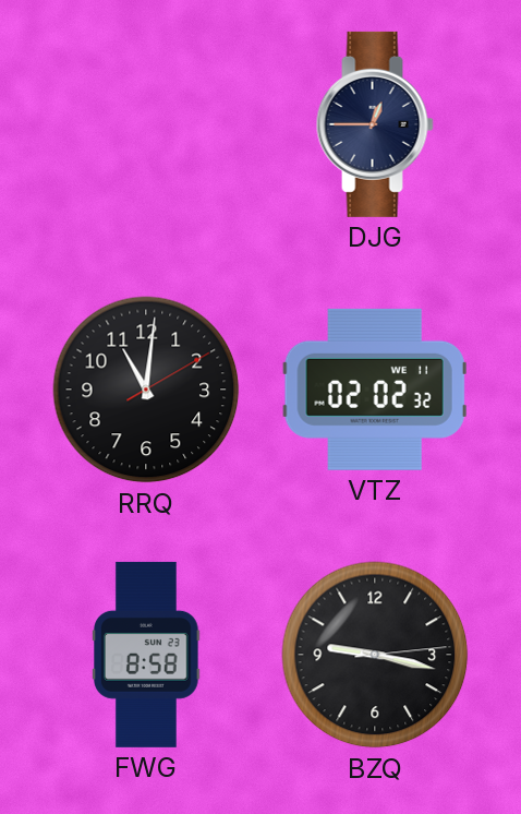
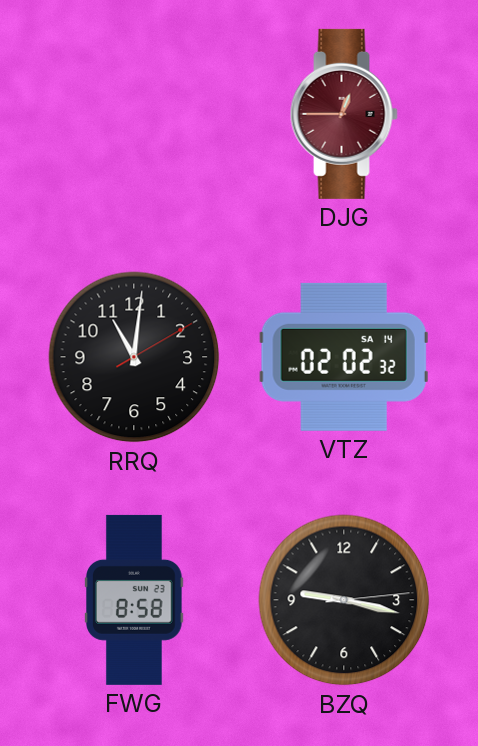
DJG dial: navy -> burgundy (344, 114)
VTZ date: WE 11 -> SA 14 (344, 357)
